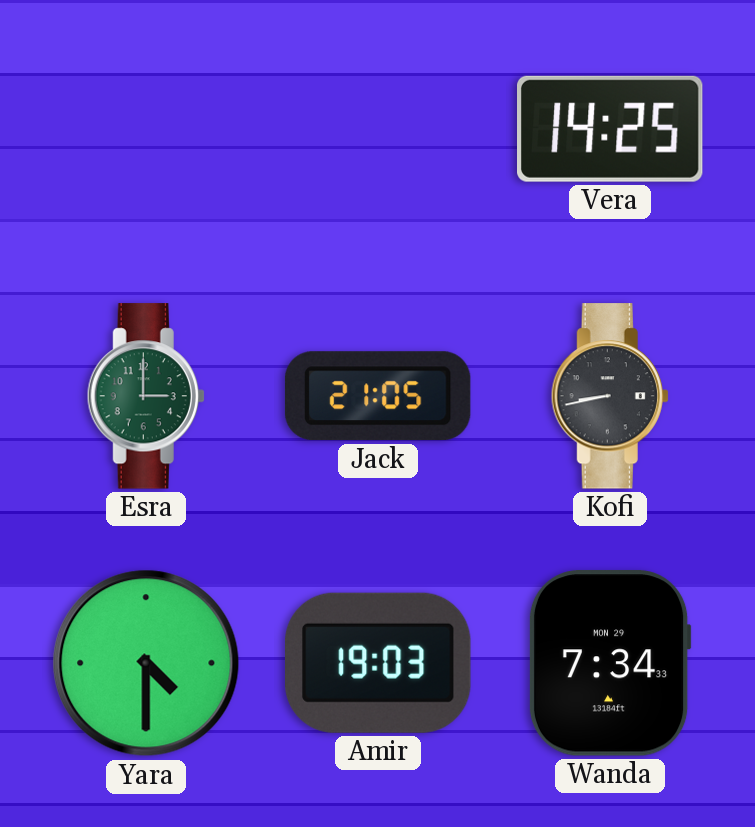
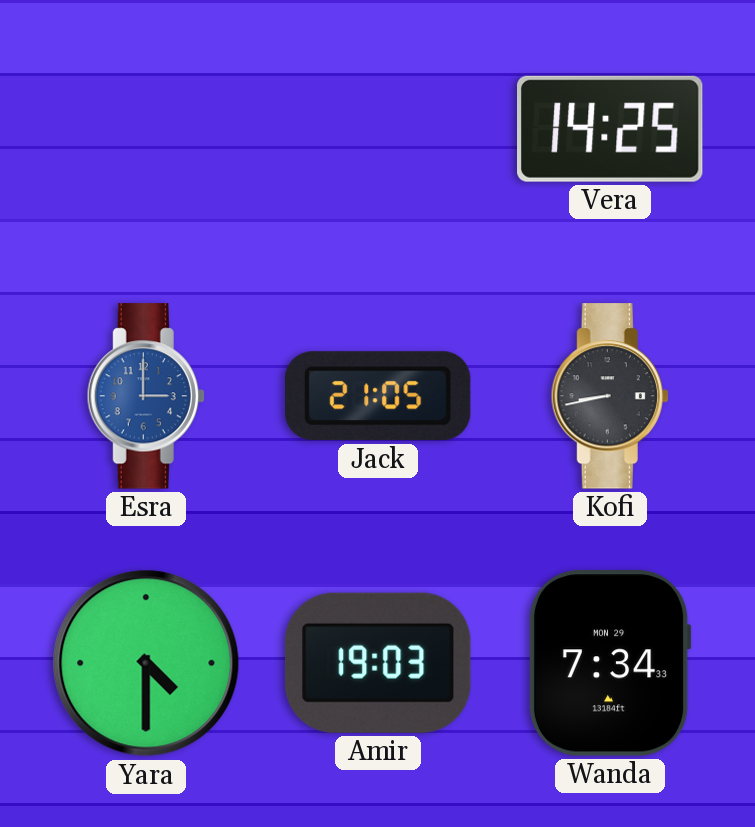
Esra dial: green -> blue (146, 396)
